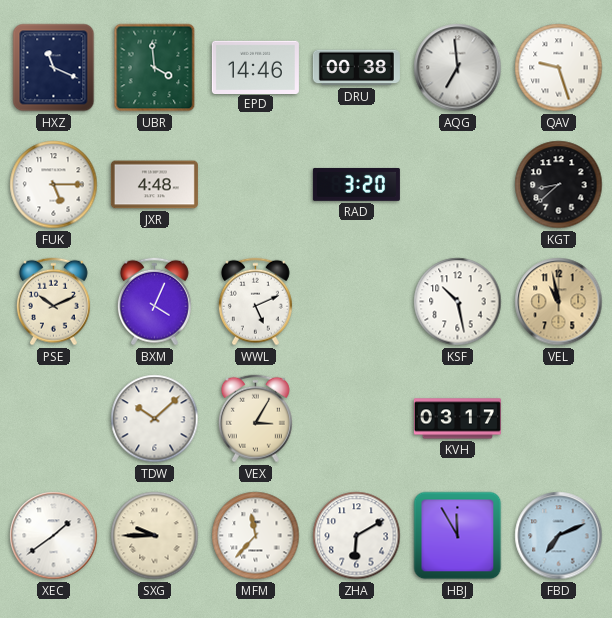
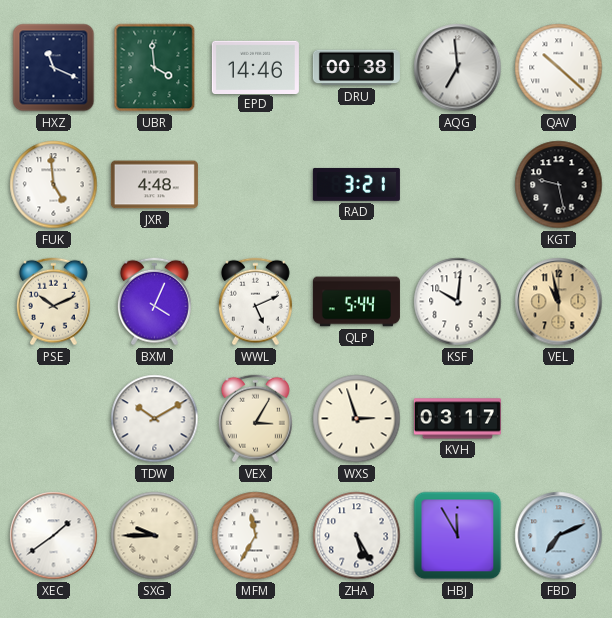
QAV: 9:27 -> 10:22 (559, 68)
FUK: 5:15 -> 4:59 (54, 185)
RAD: 3:20 -> 3:21 (356, 185)
KGT: 8:38 -> 9:28 (559, 185)
QLP: none -> 5:44 (356, 302)
KSF: 10:28 -> 10:01 (458, 302)
TDW: 10:08 -> 10:10 (155, 419)
WXS: none -> 2:57 (357, 419)
MFM: 11:37 -> 11:35 (256, 536)
ZHA: 6:10 -> 5:25 (357, 536)
